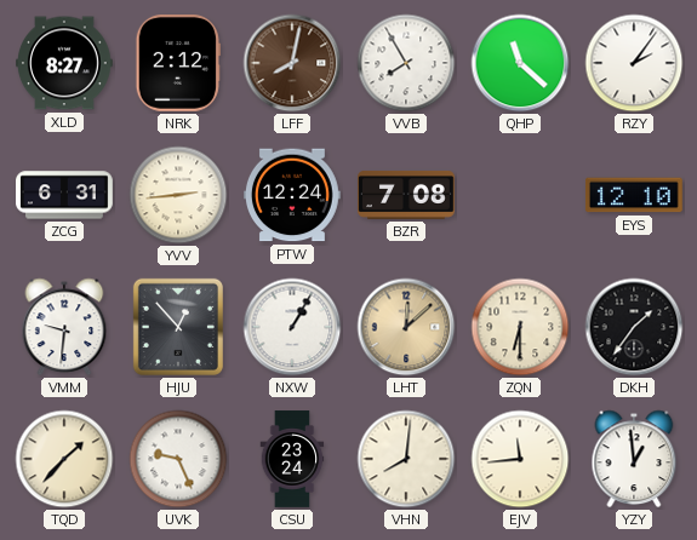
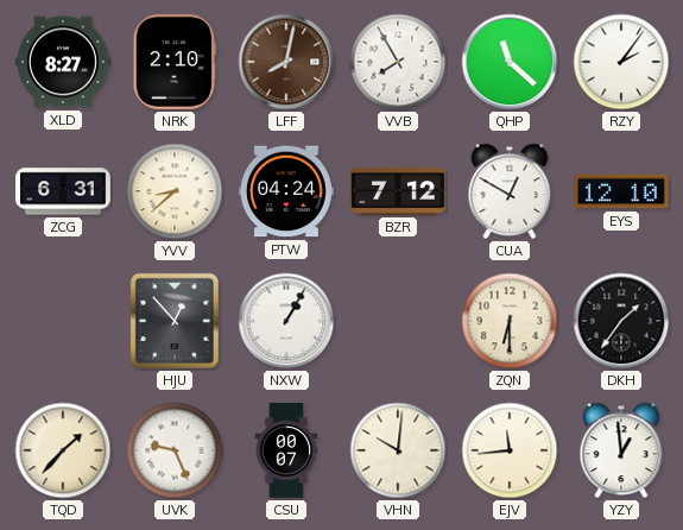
NRK: 2:12 -> 2:10 (175, 63)
YVV: 2:44 -> 8:38 (175, 191)
PTW: 12:24 -> 04:24 (287, 191)
BZR: 7:08 -> 7:12 (399, 191)
CUA: none -> 12:50 (510, 191)
VMM: 9:31 -> none (64, 327)
LHT: 12:08 -> none (406, 327)
CSU: 23:24 -> 00:07 (286, 450)
VHN: 8:01 -> 10:01 (398, 450)
